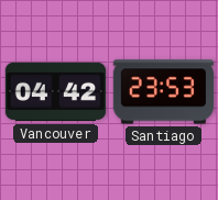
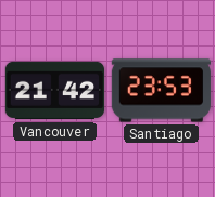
Vancouver: 04:42 -> 21:42 (54, 91)
